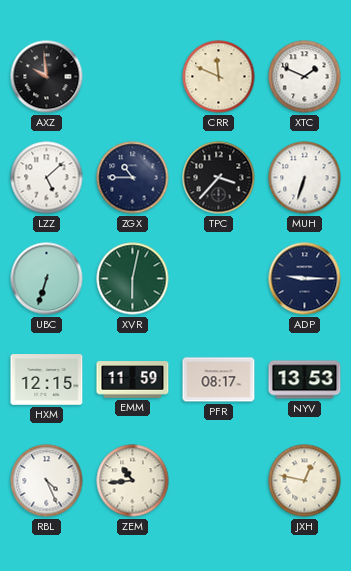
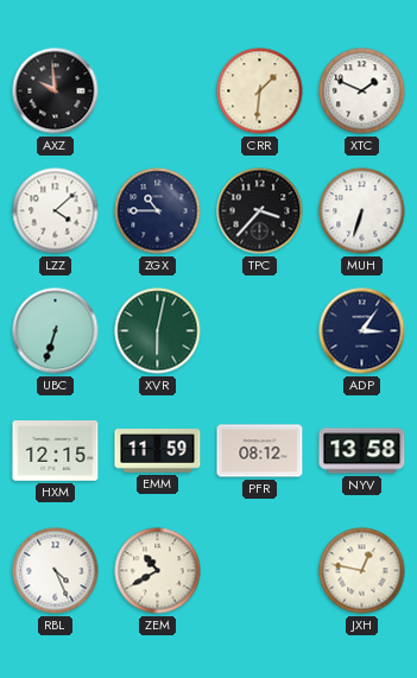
CRR: 11:49 -> 1:31 (260, 91)
LZZ: 5:08 -> 4:08 (56, 211)
ADP: 9:15 -> 3:06 (362, 331)
PFR: 08:17 -> 08:12 (260, 451)
NYV: 13:53 -> 13:58 (362, 451)
ZEM: 10:44 -> 10:40 (158, 571)
